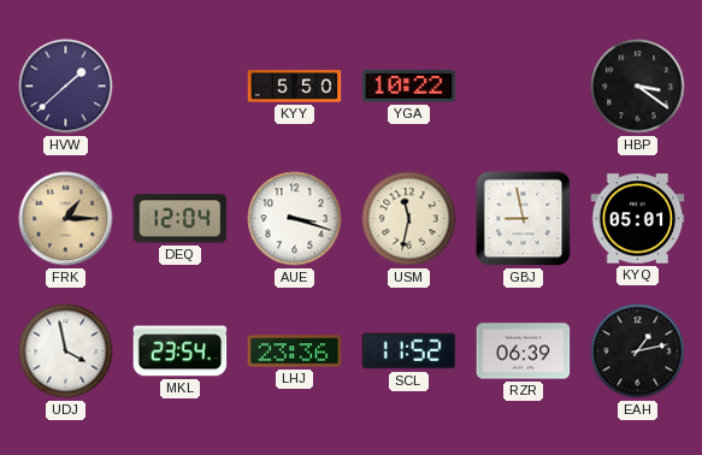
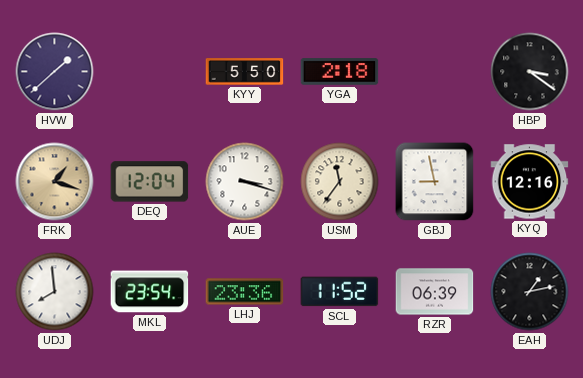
YGA: 10:22 -> 2:18 (340, 72)
FRK: 1:15 -> 1:18 (55, 182)
USM: 11:32 -> 11:36 (340, 182)
KYQ: 05:01 -> 12:16 (530, 182)
UDJ: 3:58 -> 7:59 (55, 292)
